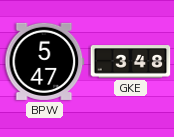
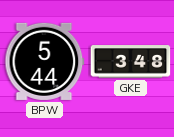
BPW: 5:47 -> 5:44 (45, 61)
